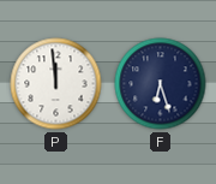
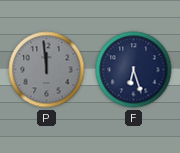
P dial: white -> grey (47, 70)
